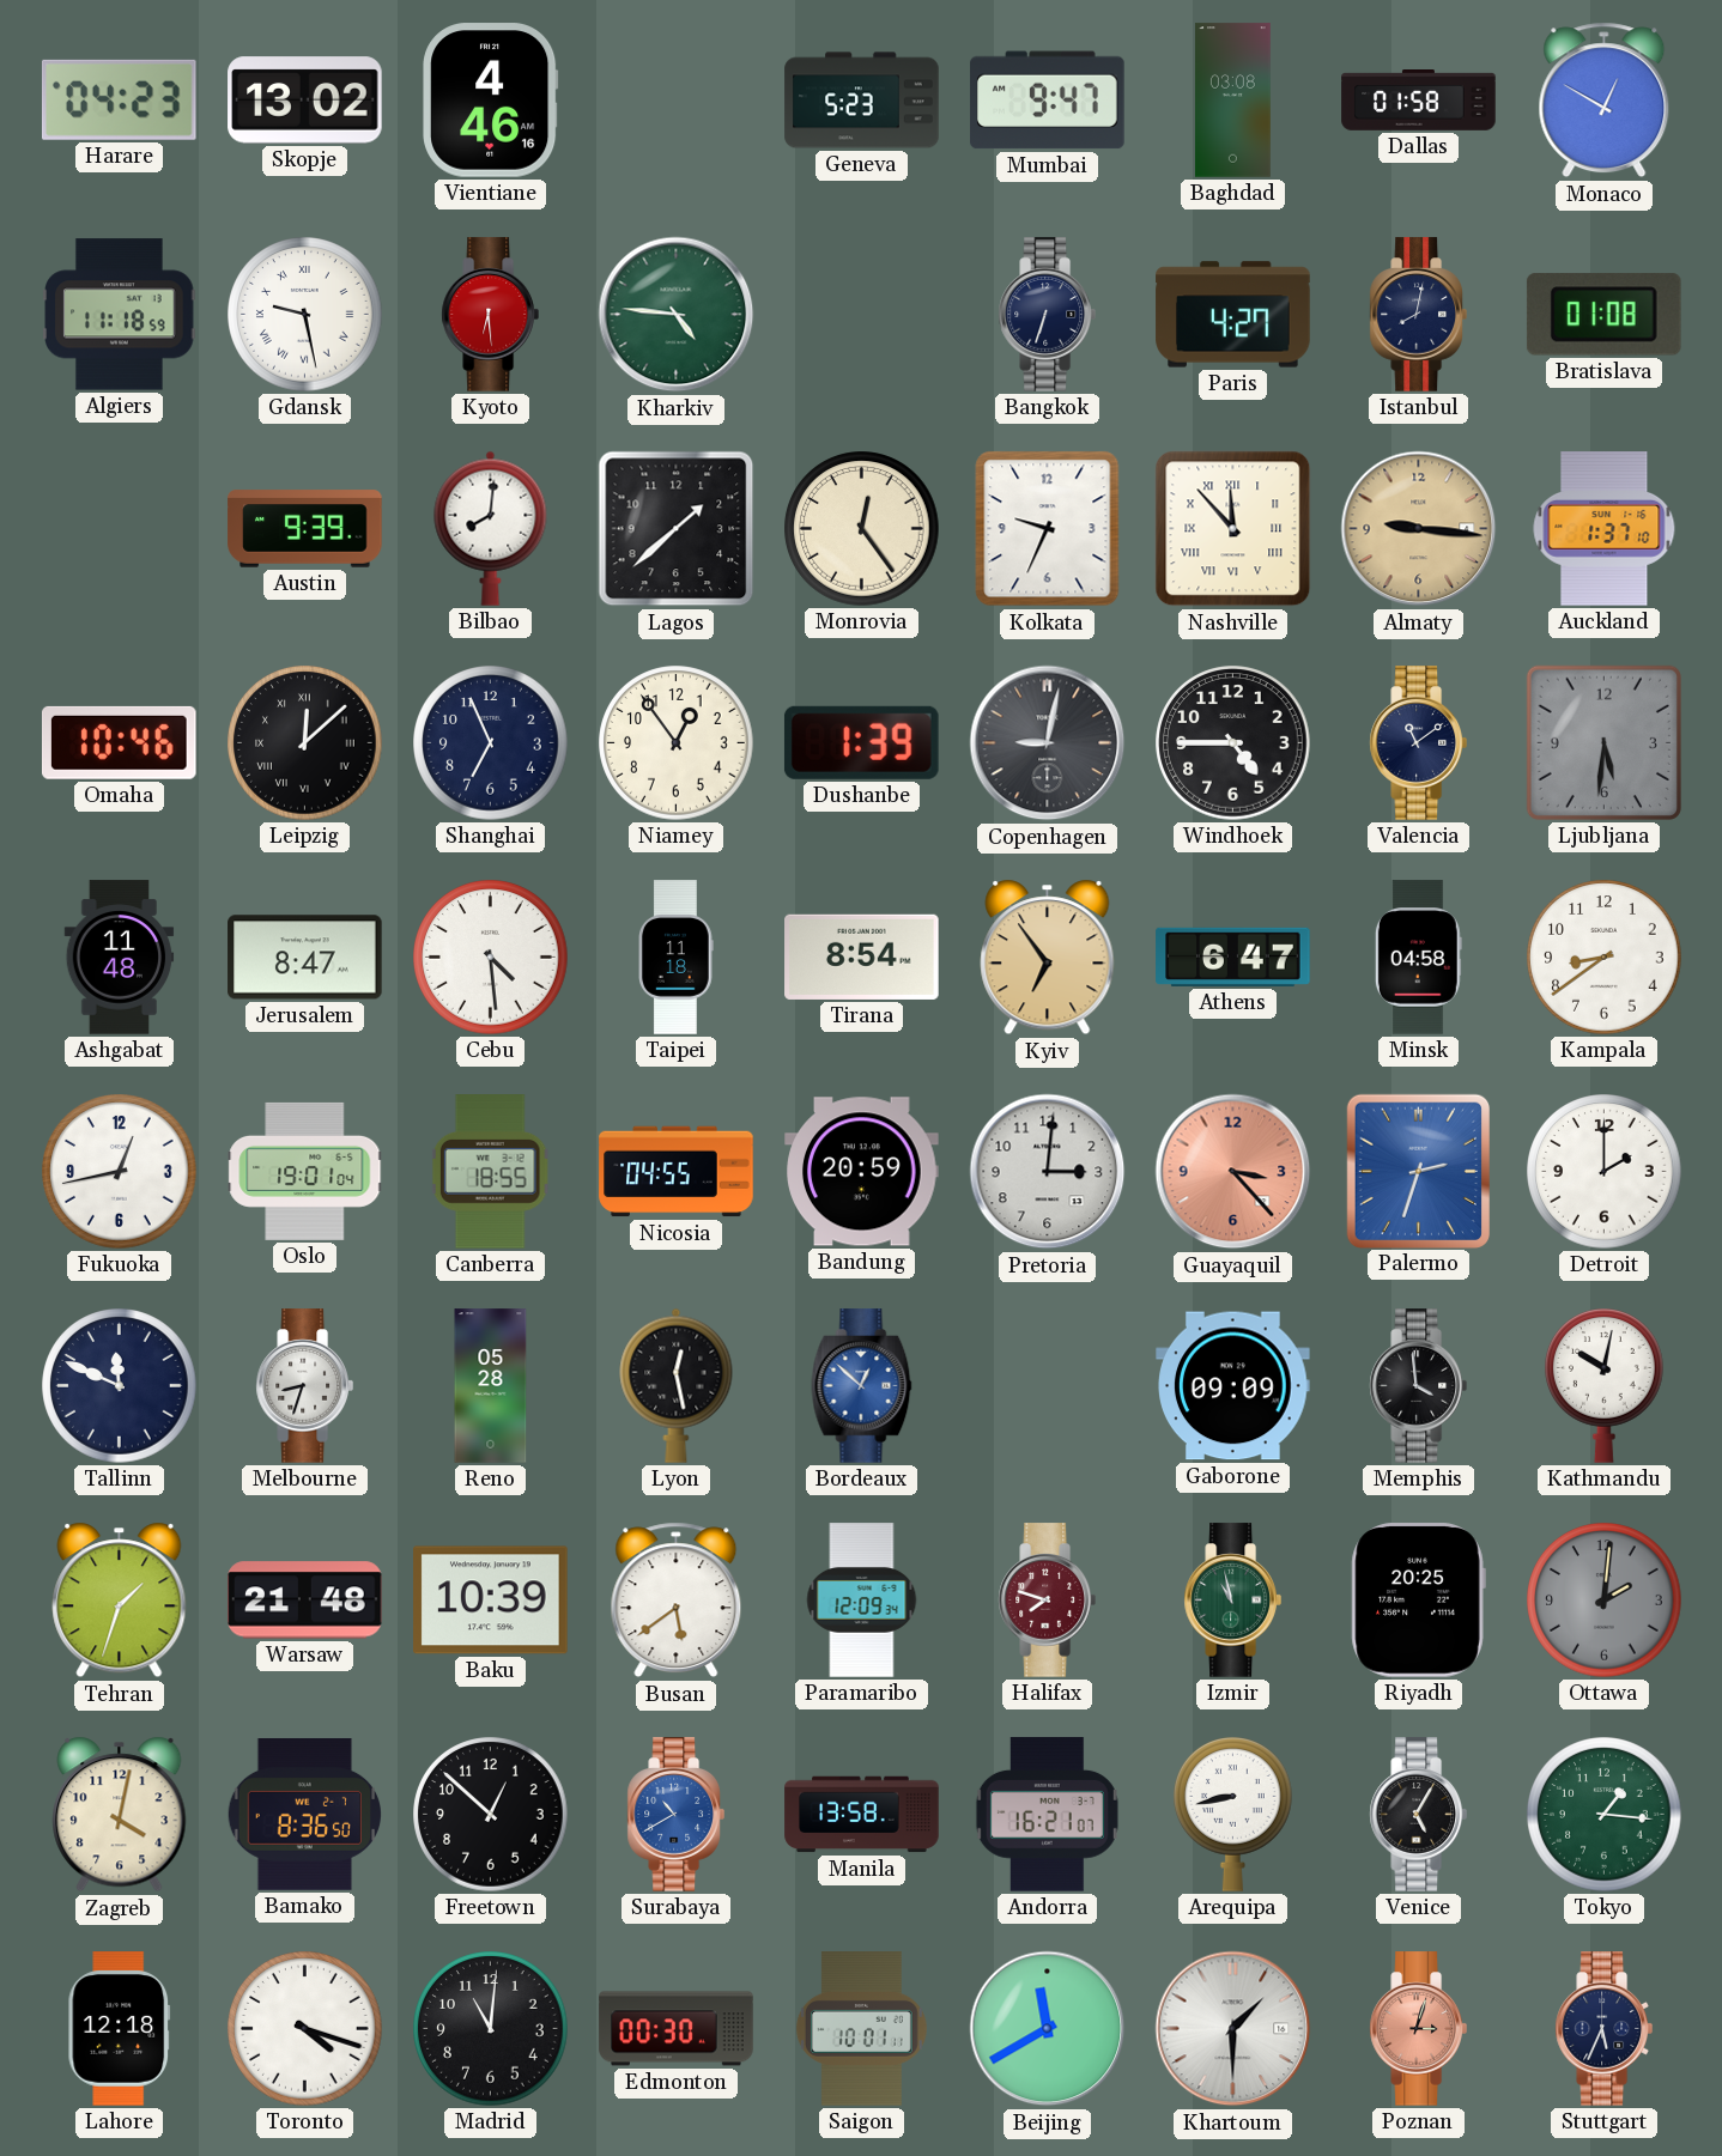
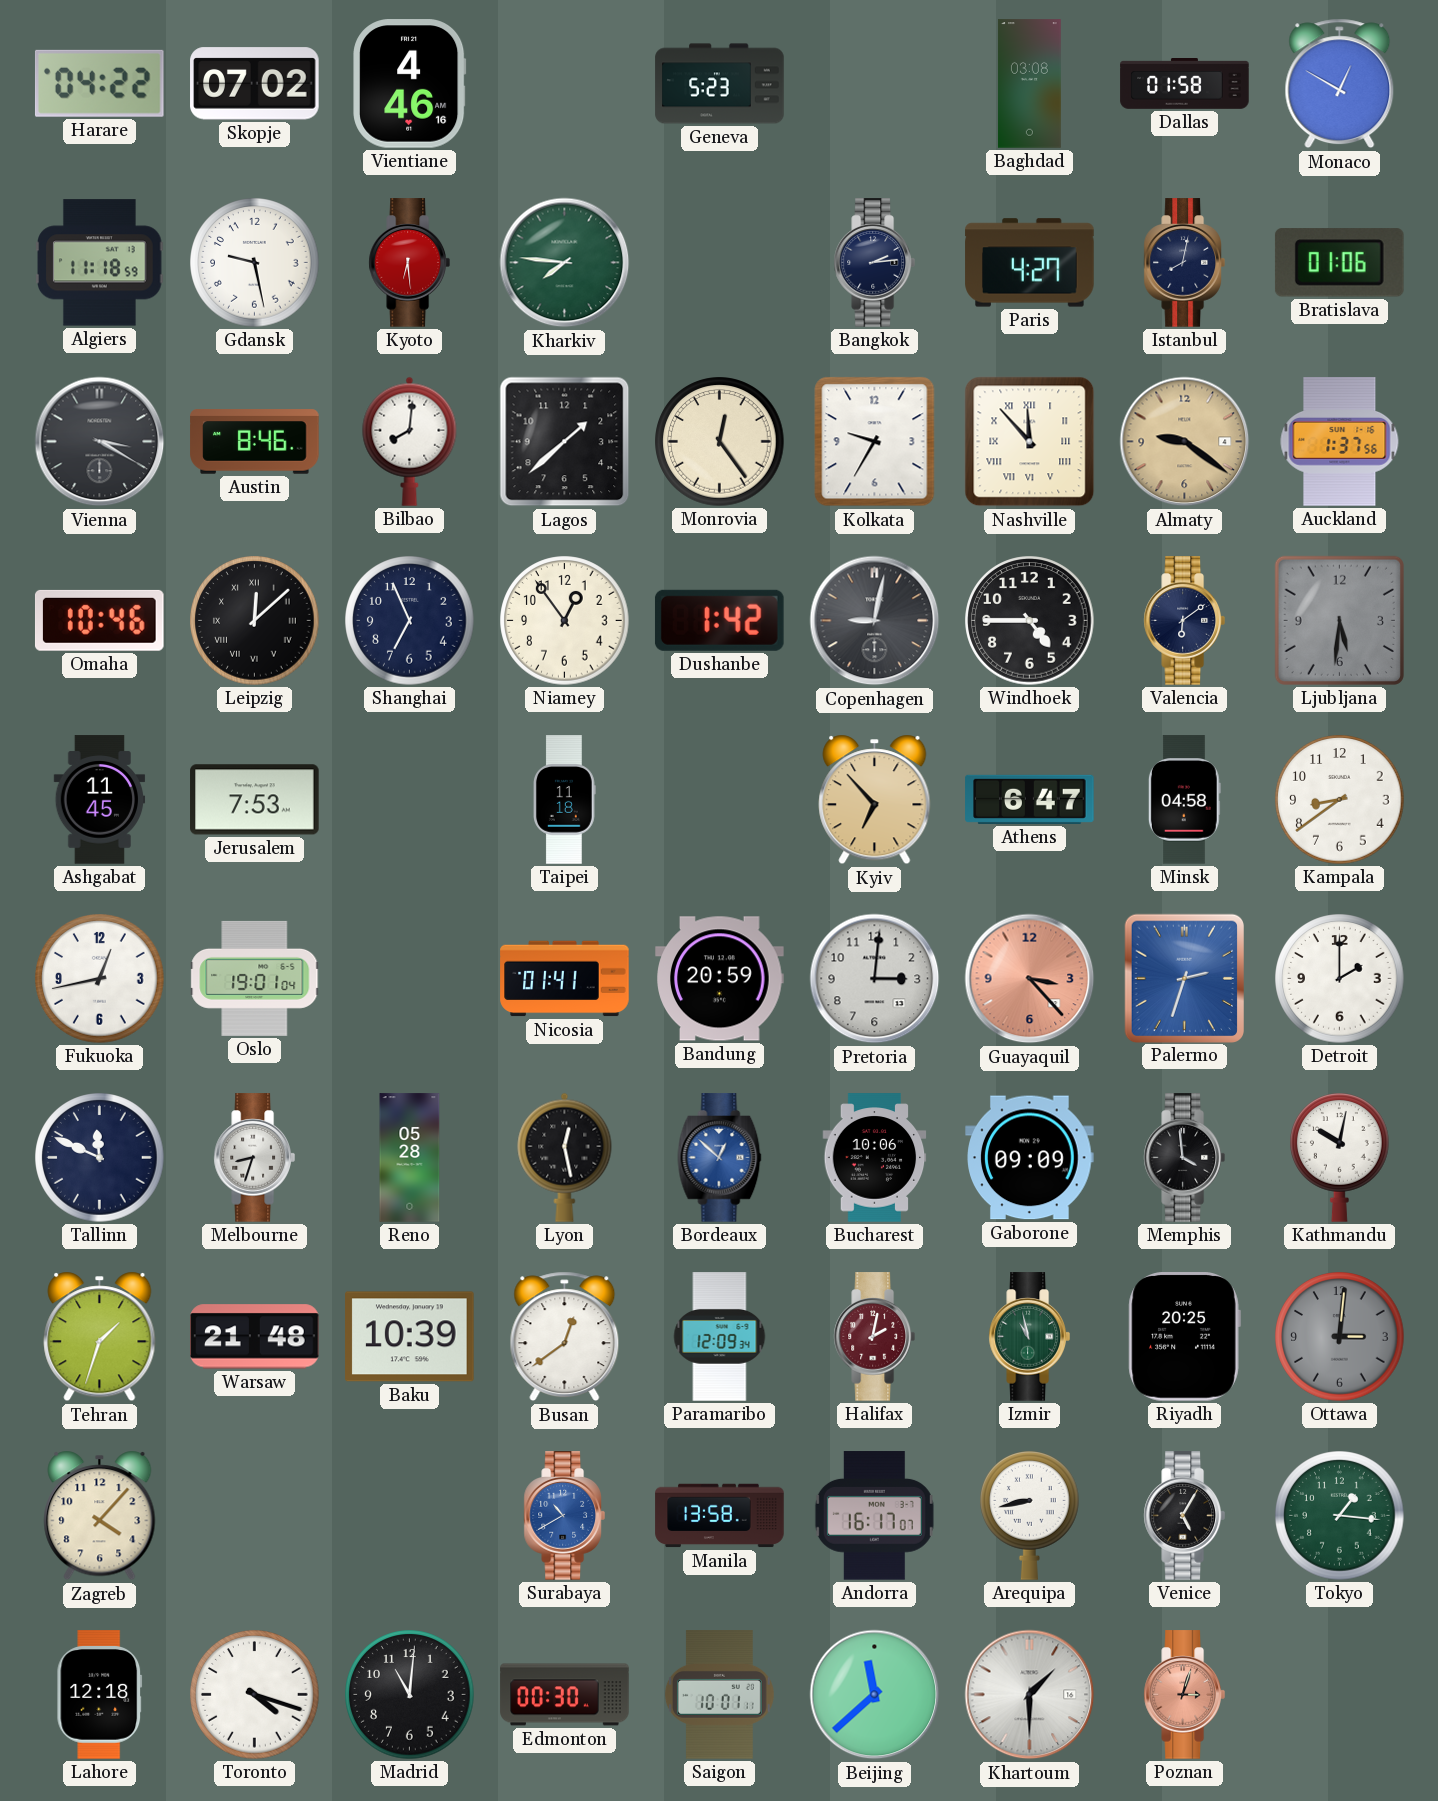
Harare: 04:23 -> 04:22 (99, 83)
Skopje: 13:02 -> 07:02 (255, 84)
Mumbai: 9:47 -> none (1048, 101)
Gdansk numerals: Roman -> Arabic (255, 263)
Kharkiv: 4:46 -> 7:46 (565, 263)
Bangkok: 6:33 -> 2:14 (874, 263)
Bratislava: 01:08 -> 01:06 (1339, 263)
Vienna: none -> 3:20 (100, 442)
Austin: 9:39 -> 8:46 (255, 442)
Kolkata: 9:34 -> 9:35 (875, 442)
Almaty: 9:16 -> 9:21 (1185, 442)
Auckland: 1:37:10 -> 1:37:56 (1340, 442)
Dushanbe: 1:39 -> 1:42 (719, 620)
Valencia: 11:09 -> 6:09 (1184, 621)
Ashgabat: 11:48 -> 11:45 (100, 800)
Jerusalem: 8:47 -> 7:53 (255, 800)
Cebu: 4:29 -> none (491, 958)
Tirana: 8:54 -> none (862, 956)
Kyiv: 6:54 -> 6:53 (875, 800)
Canberra: 18:55 -> none (490, 1172)
Nicosia: 04:55 -> 01:41 (565, 979)
Bucharest: none -> 10:06 (875, 1158)
Busan: 5:39 -> 12:39 (565, 1337)
Halifax: 7:48 -> 2:02 (874, 1337)
Ottawa: 2:01 -> 3:01 (1340, 1337)
Zagreb: 4:02 -> 4:07 (100, 1516)
Bamako: 8:36 -> none (304, 1815)
Freetown: 12:52 -> none (491, 1815)
Andorra: 16:21 -> 16:17 (874, 1516)
Beijing: 11:40 -> 11:38 (875, 1695)
Stuttgart: 5:34 -> none (1603, 2029)
